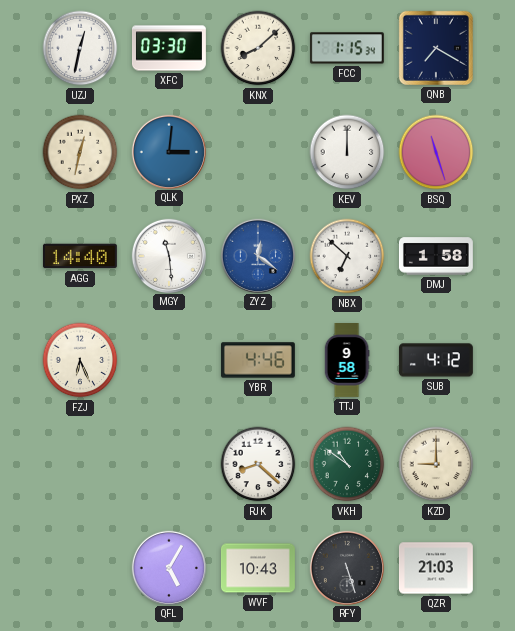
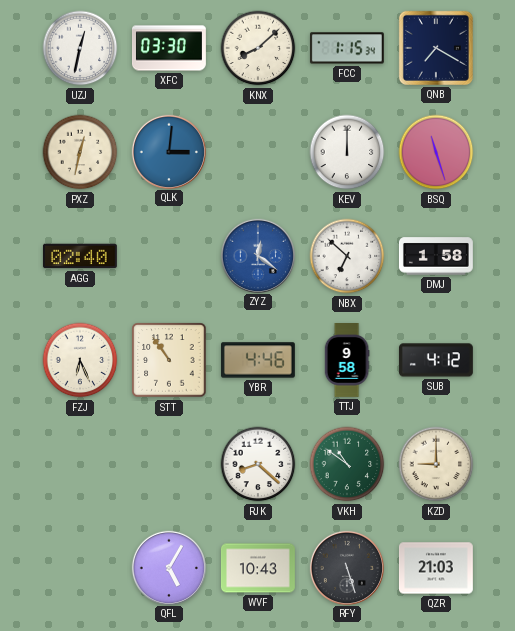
AGG: 14:40 -> 02:40 (80, 256)
MGY: 11:29 -> none (168, 255)
STT: none -> 10:54 (169, 360)
